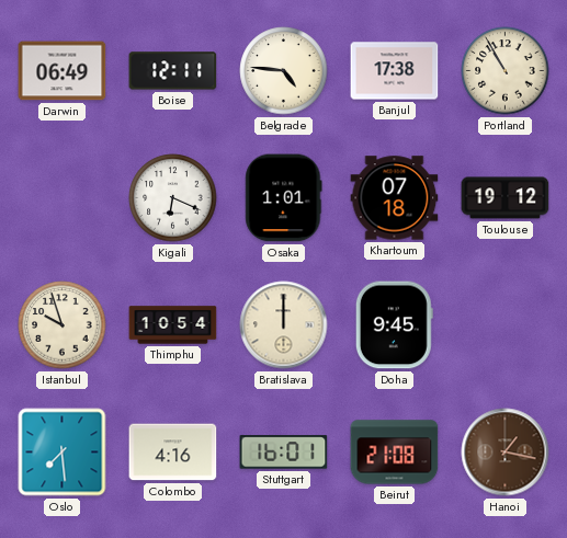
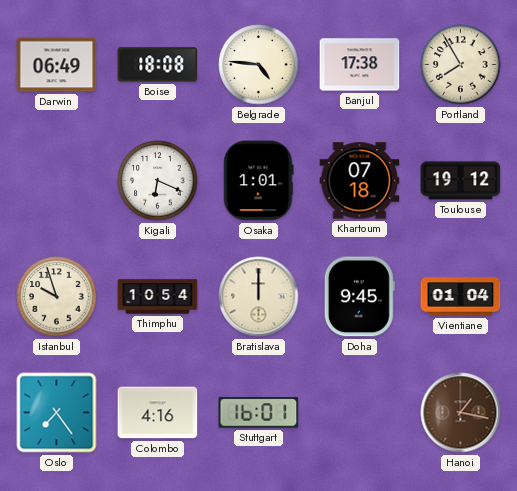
Boise: 12:11 -> 18:08 (158, 65)
Portland: 10:55 -> 7:55 (461, 65)
Vientiane: none -> 01:04 (461, 297)
Oslo: 7:29 -> 7:24 (57, 413)
Beirut: 21:08 -> none (395, 453)
